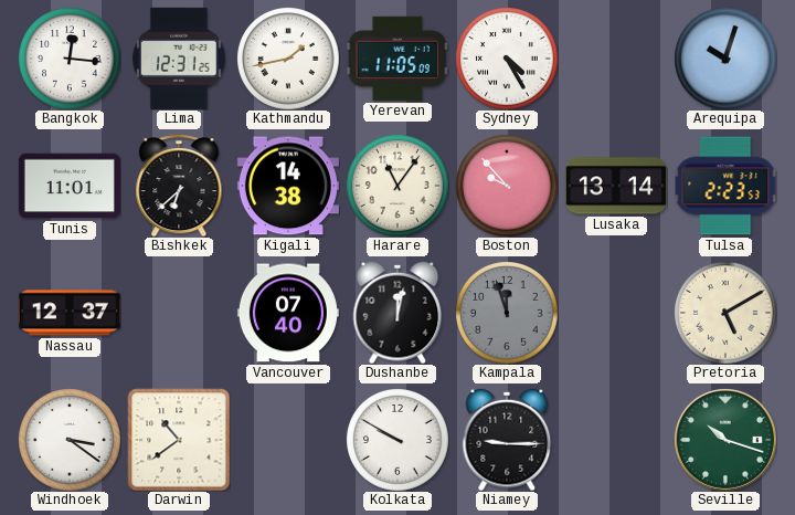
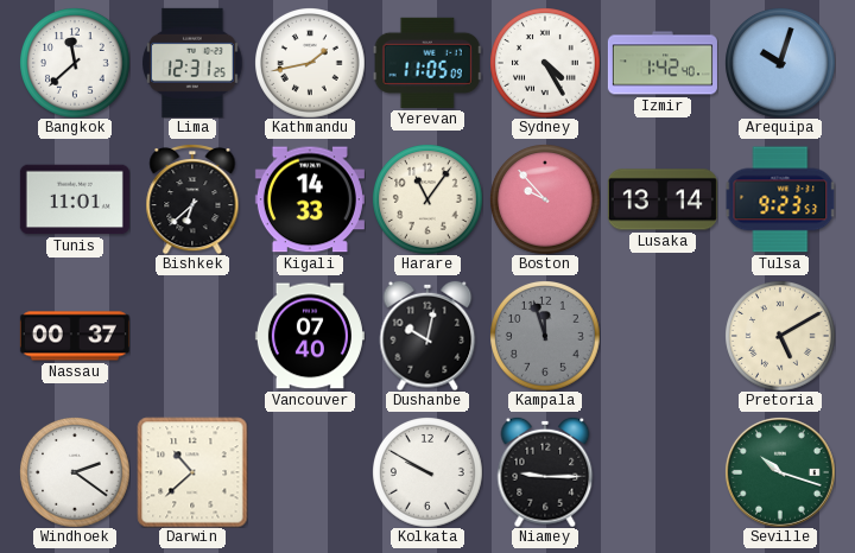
Bangkok: 12:16 -> 11:38 (75, 63)
Izmir: none -> 1:42 (663, 63)
Kigali: 14:38 -> 14:33 (310, 199)
Tulsa: 2:23 -> 9:23 (780, 199)
Nassau: 12:37 -> 00:37 (75, 336)
Dushanbe: 12:02 -> 10:02 (427, 336)
Windhoek: 3:21 -> 2:21 (75, 472)
Darwin: 10:39 -> 10:38 (192, 472)
